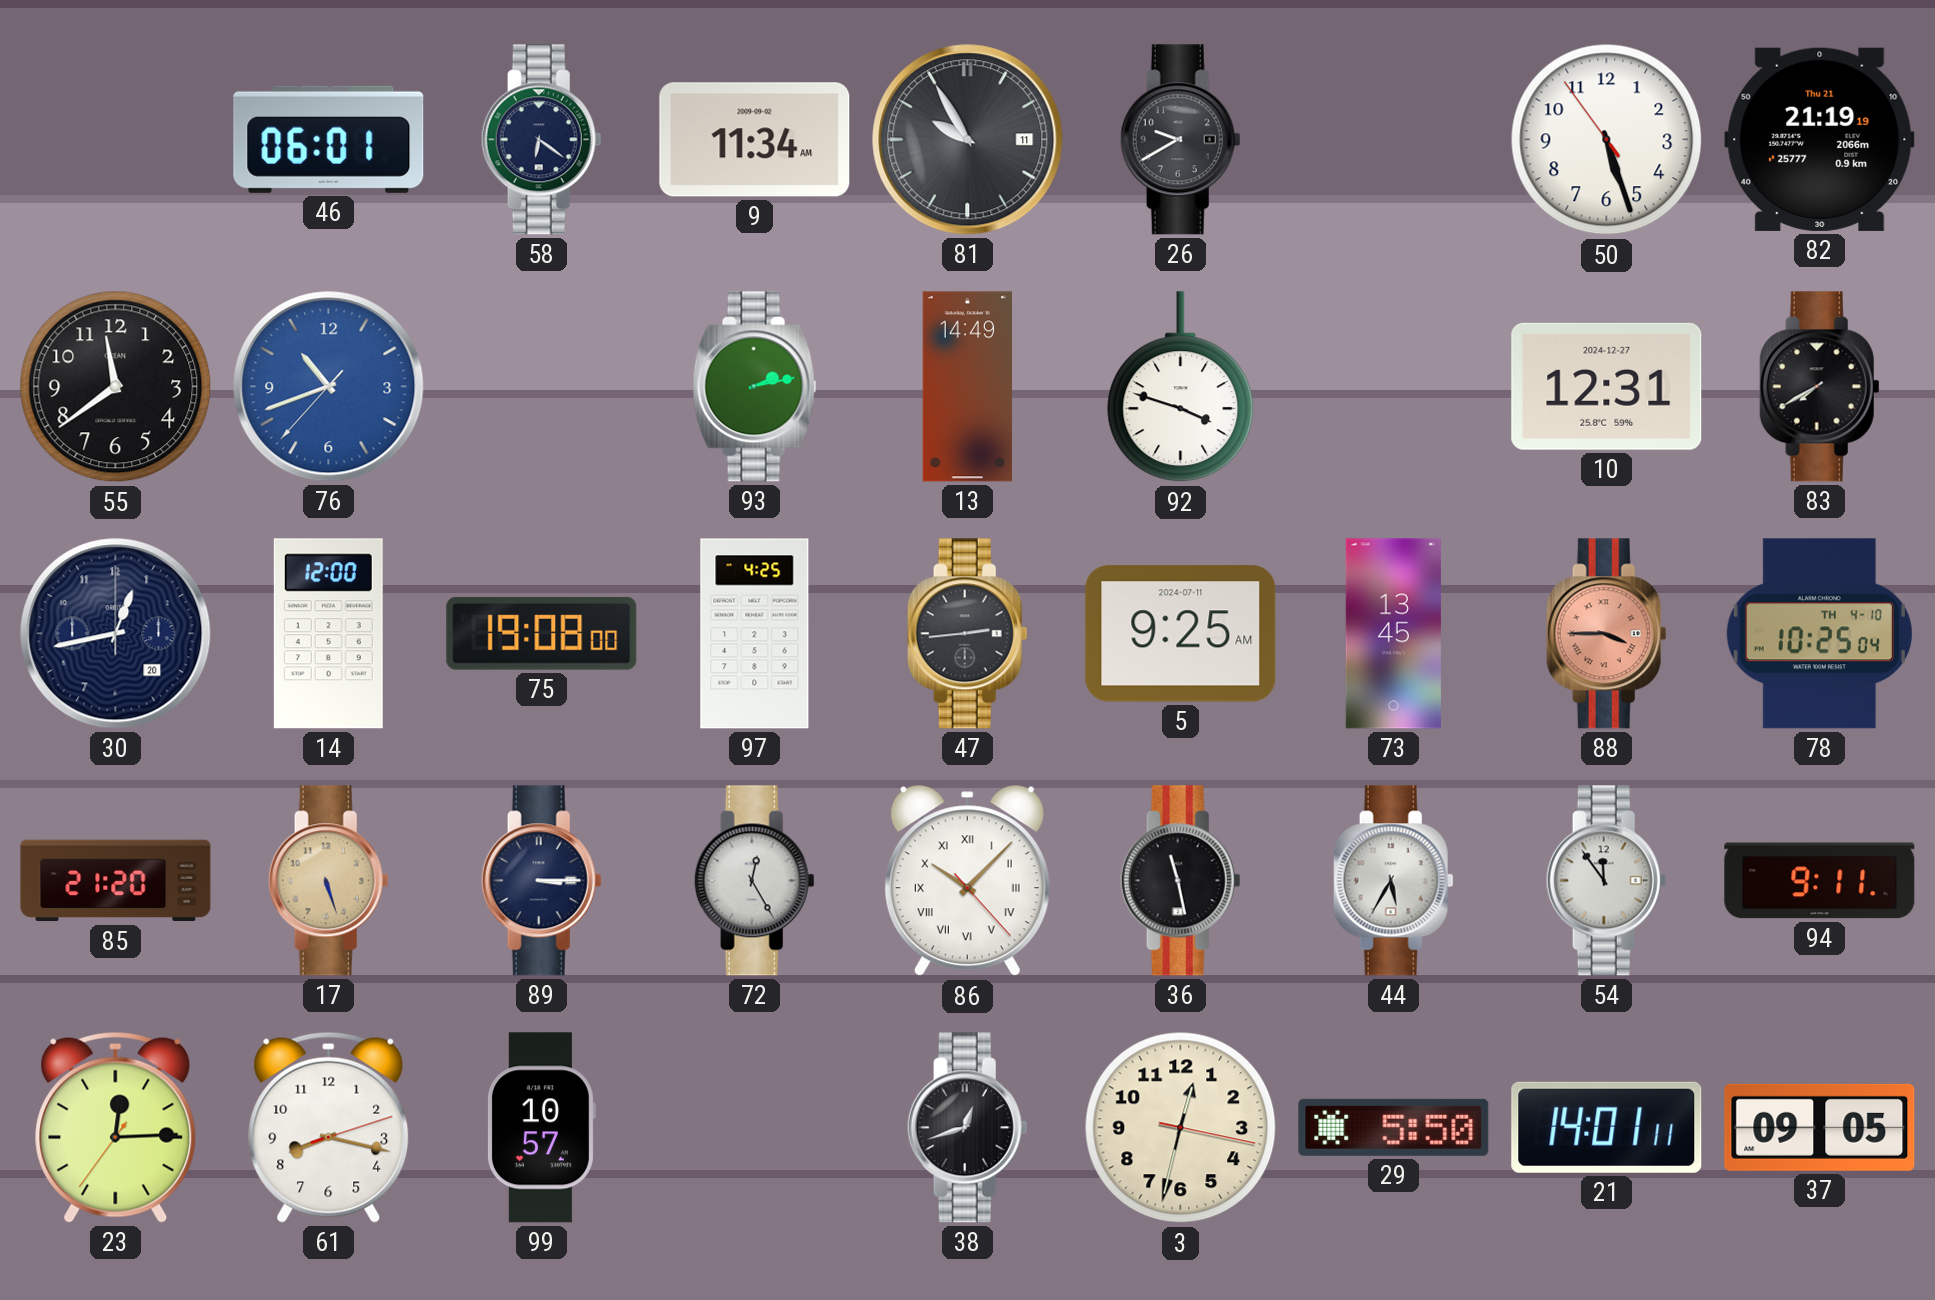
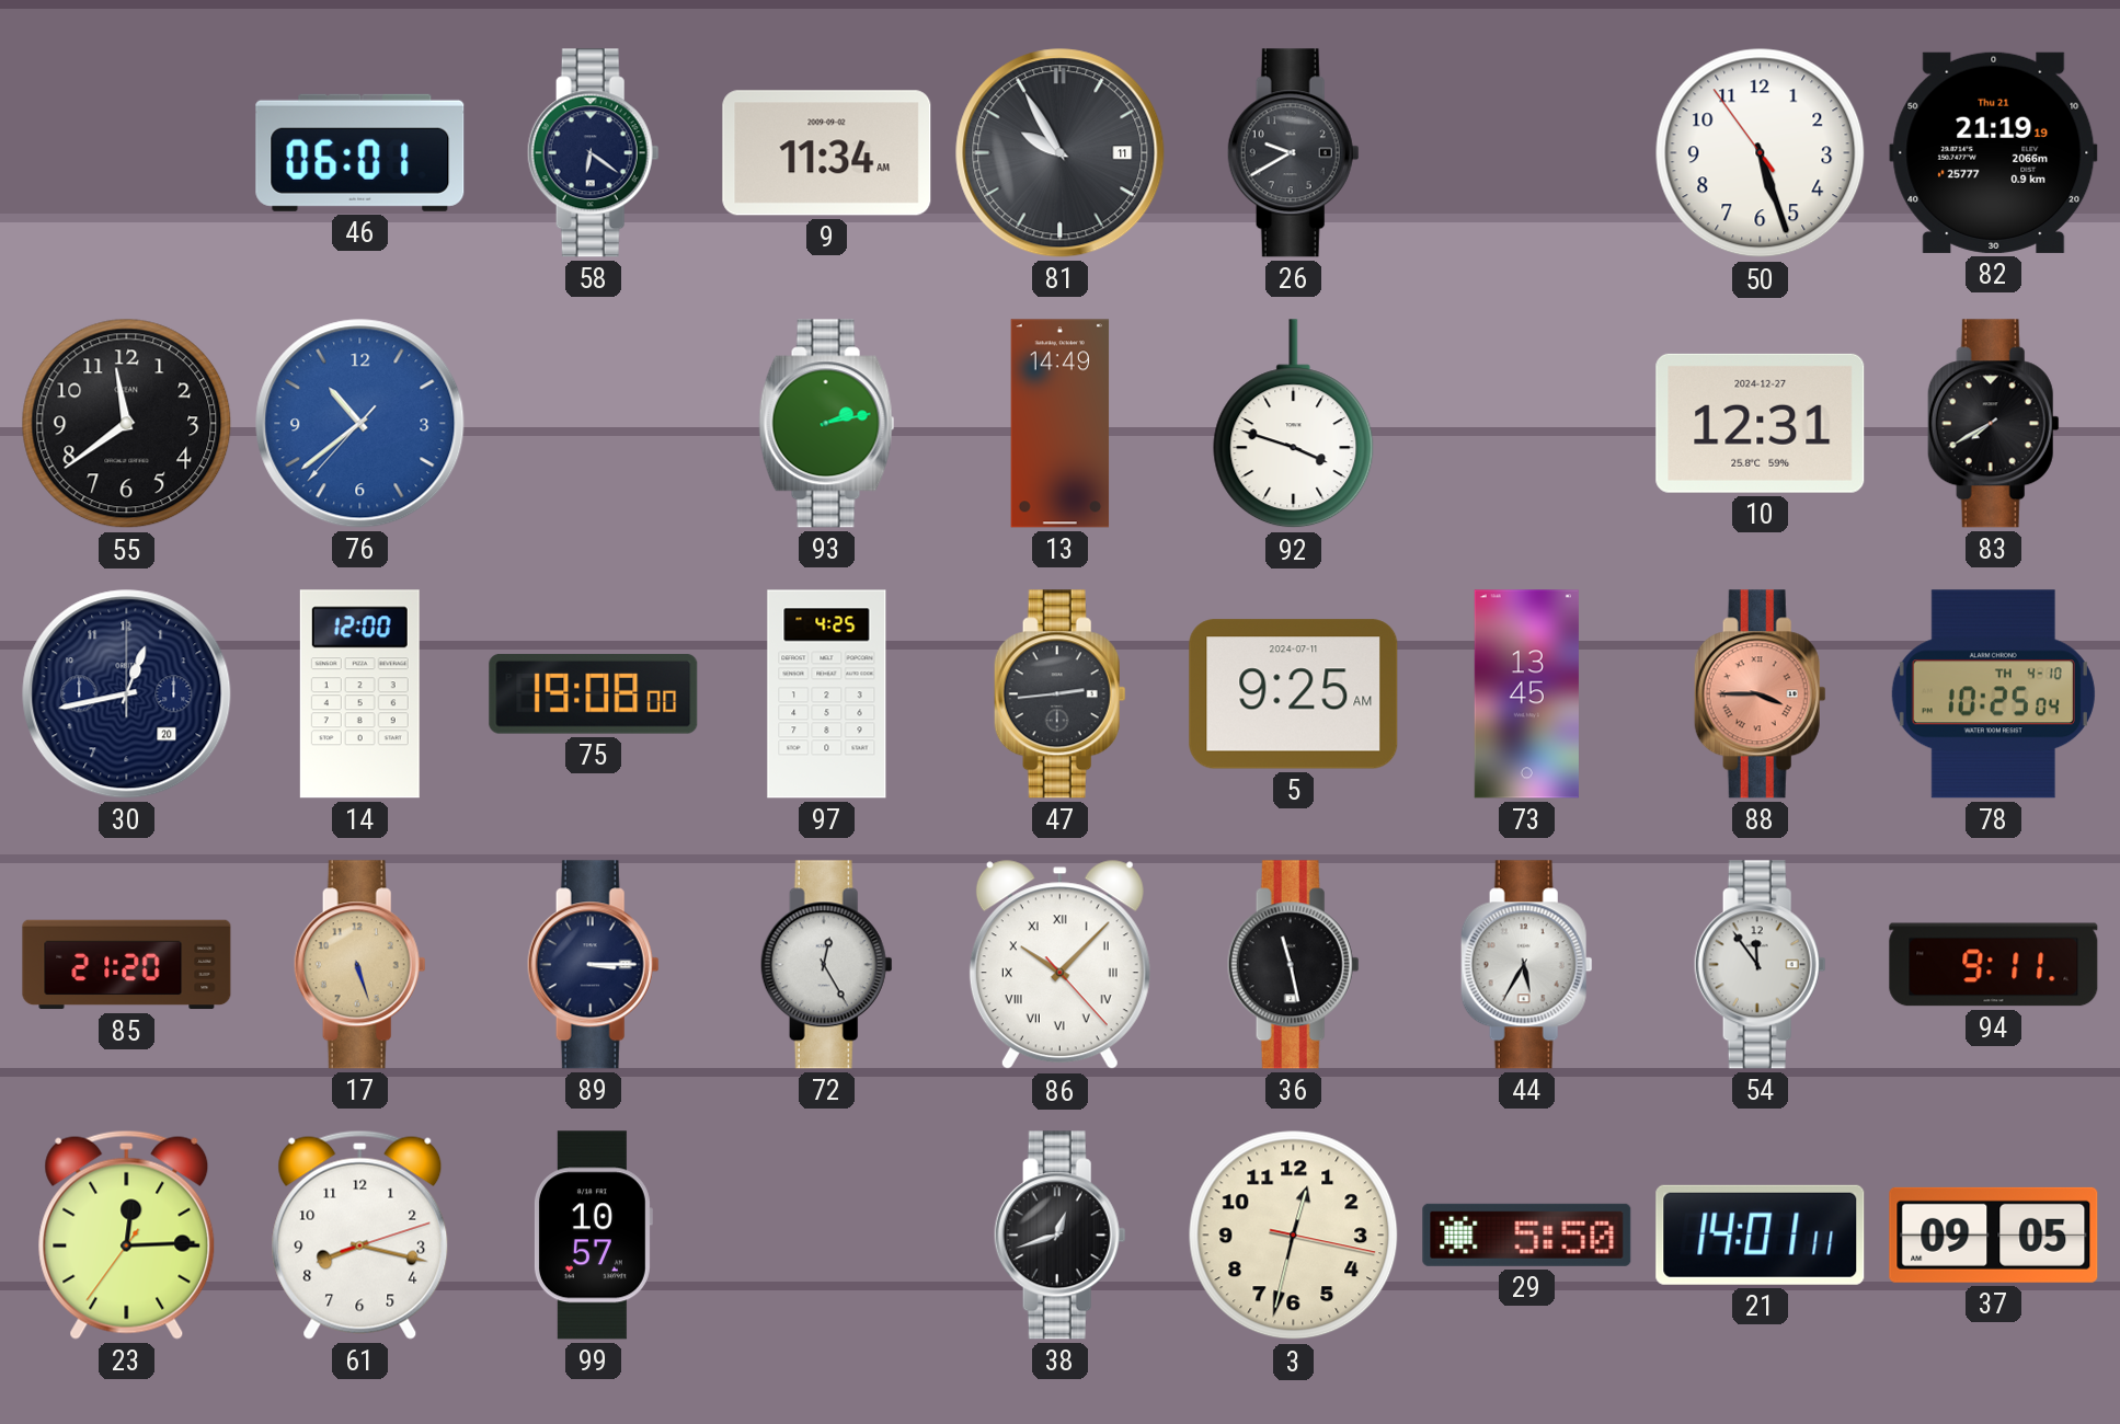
76: 10:41 -> 10:38 (360, 424)
